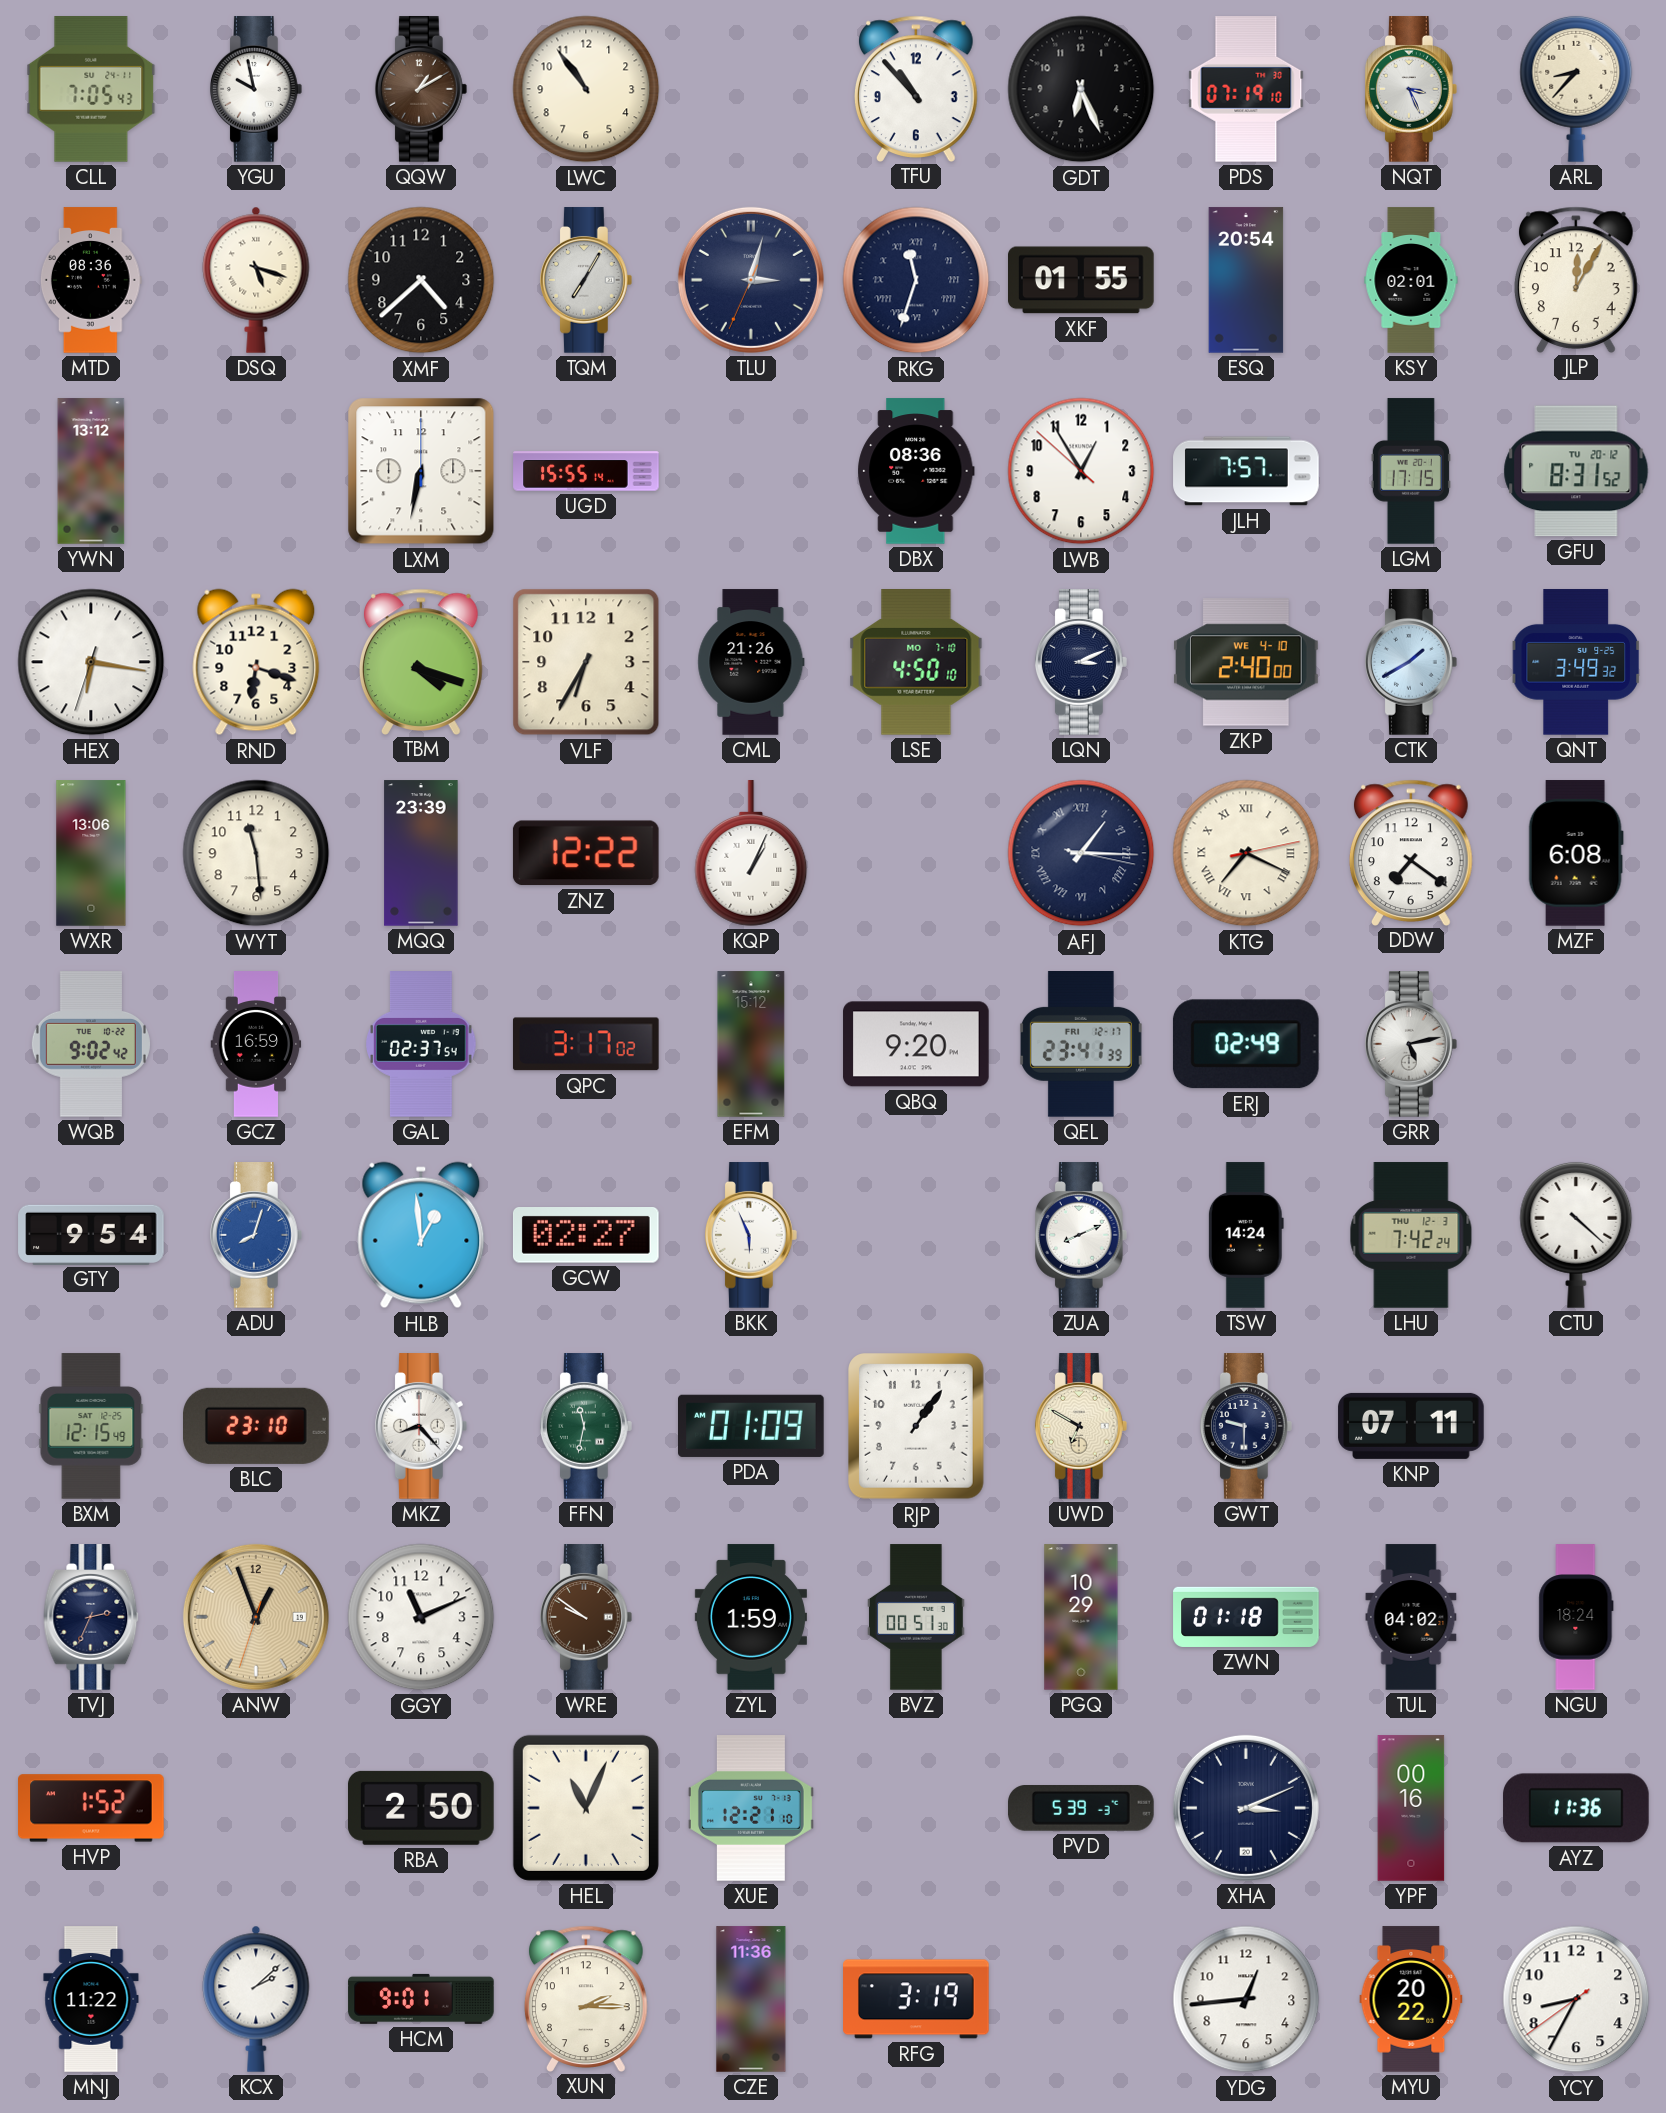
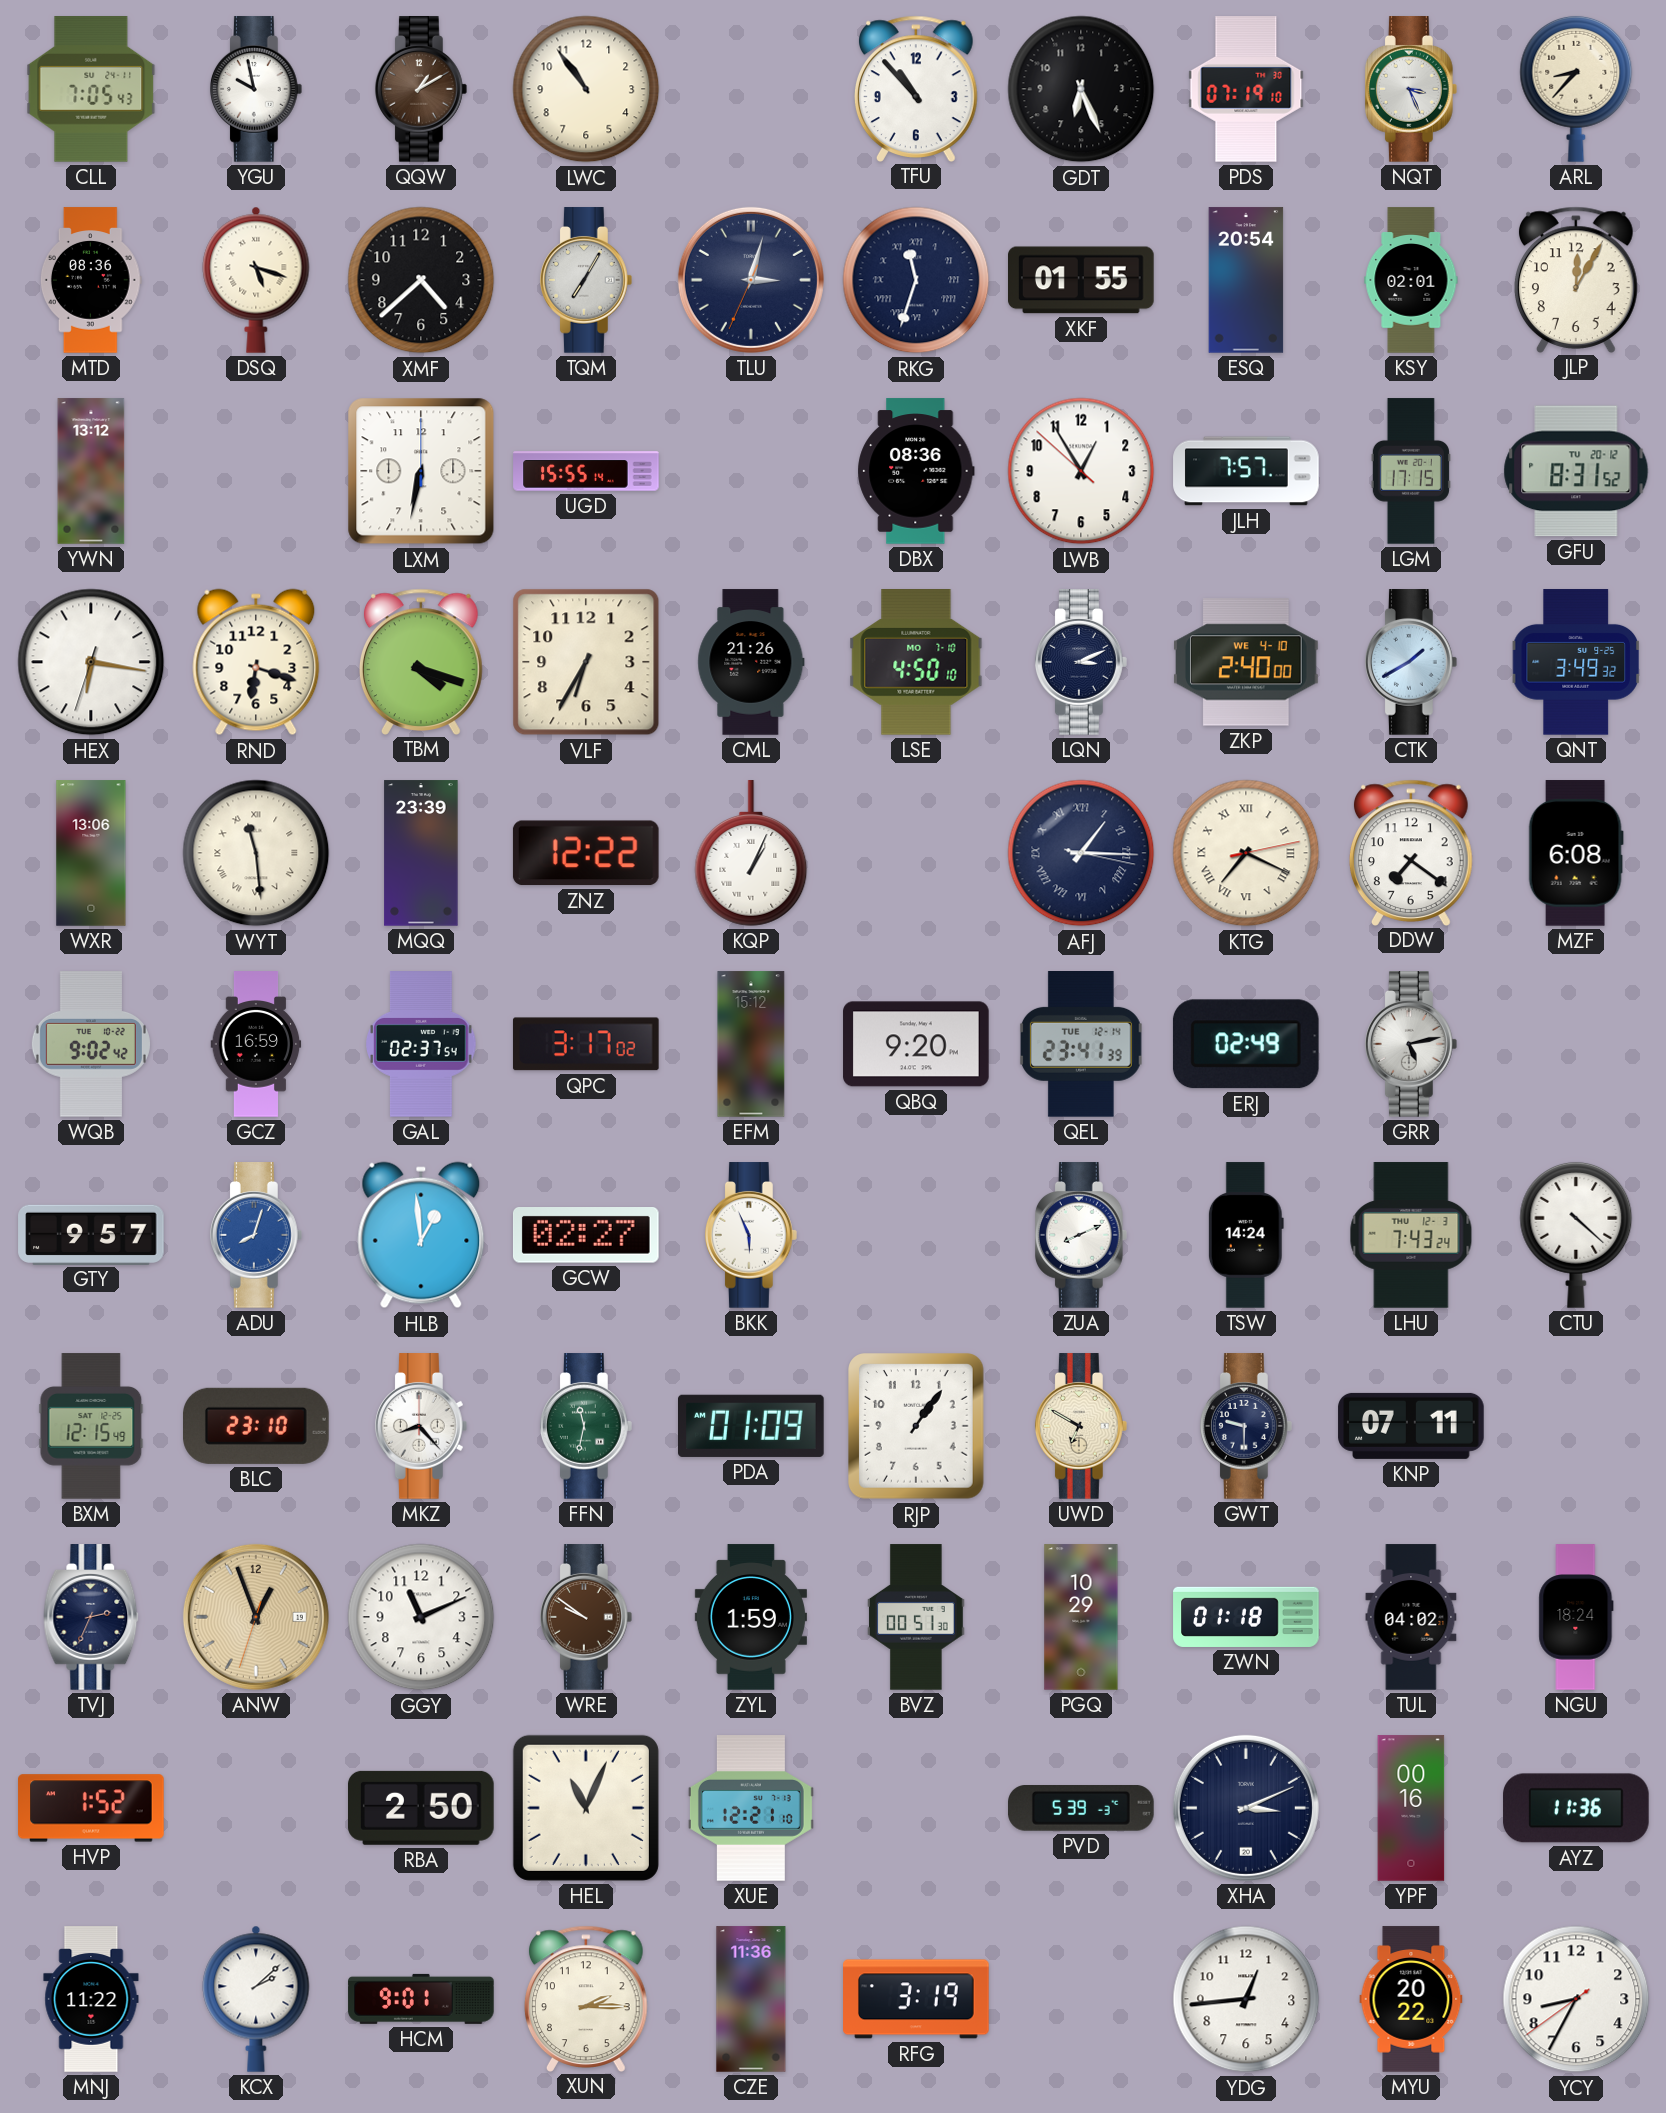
WYT numerals: Arabic -> Roman (256, 853)
QEL date: FRI 12-17 -> TUE 12-14 (1081, 1045)
GTY: 9:54 -> 9:57 (91, 1234)
LHU: 7:42 -> 7:43 (1411, 1235)
